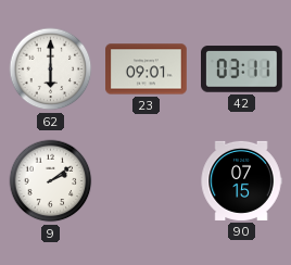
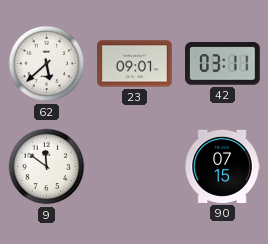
62: 6:00 -> 5:38 (47, 64)
9: 2:09 -> 11:51 (47, 167)
